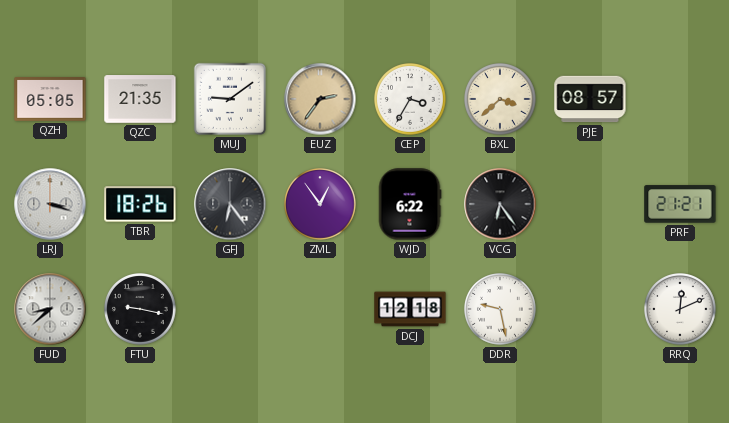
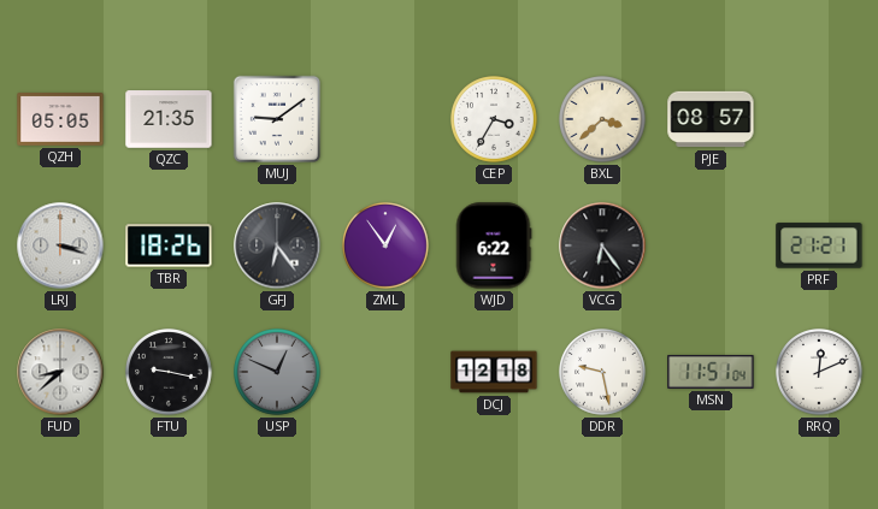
EUZ: 2:36 -> none (320, 99)
USP: none -> 12:49 (278, 373)
MSN: none -> 11:51 (711, 372)
